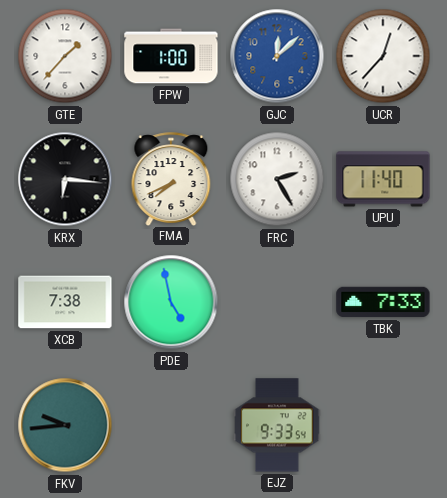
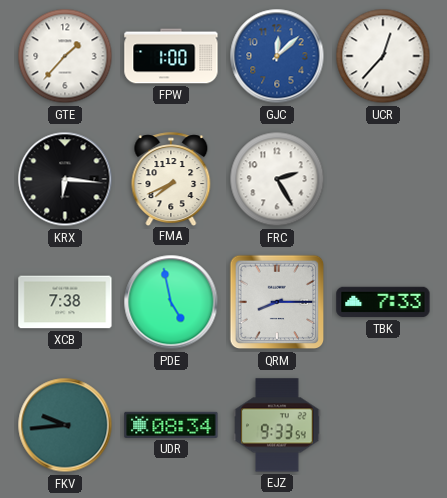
UPU: 11:40 -> none (383, 179)
QRM: none -> 8:15 (277, 302)
UDR: none -> 08:34 (171, 425)
